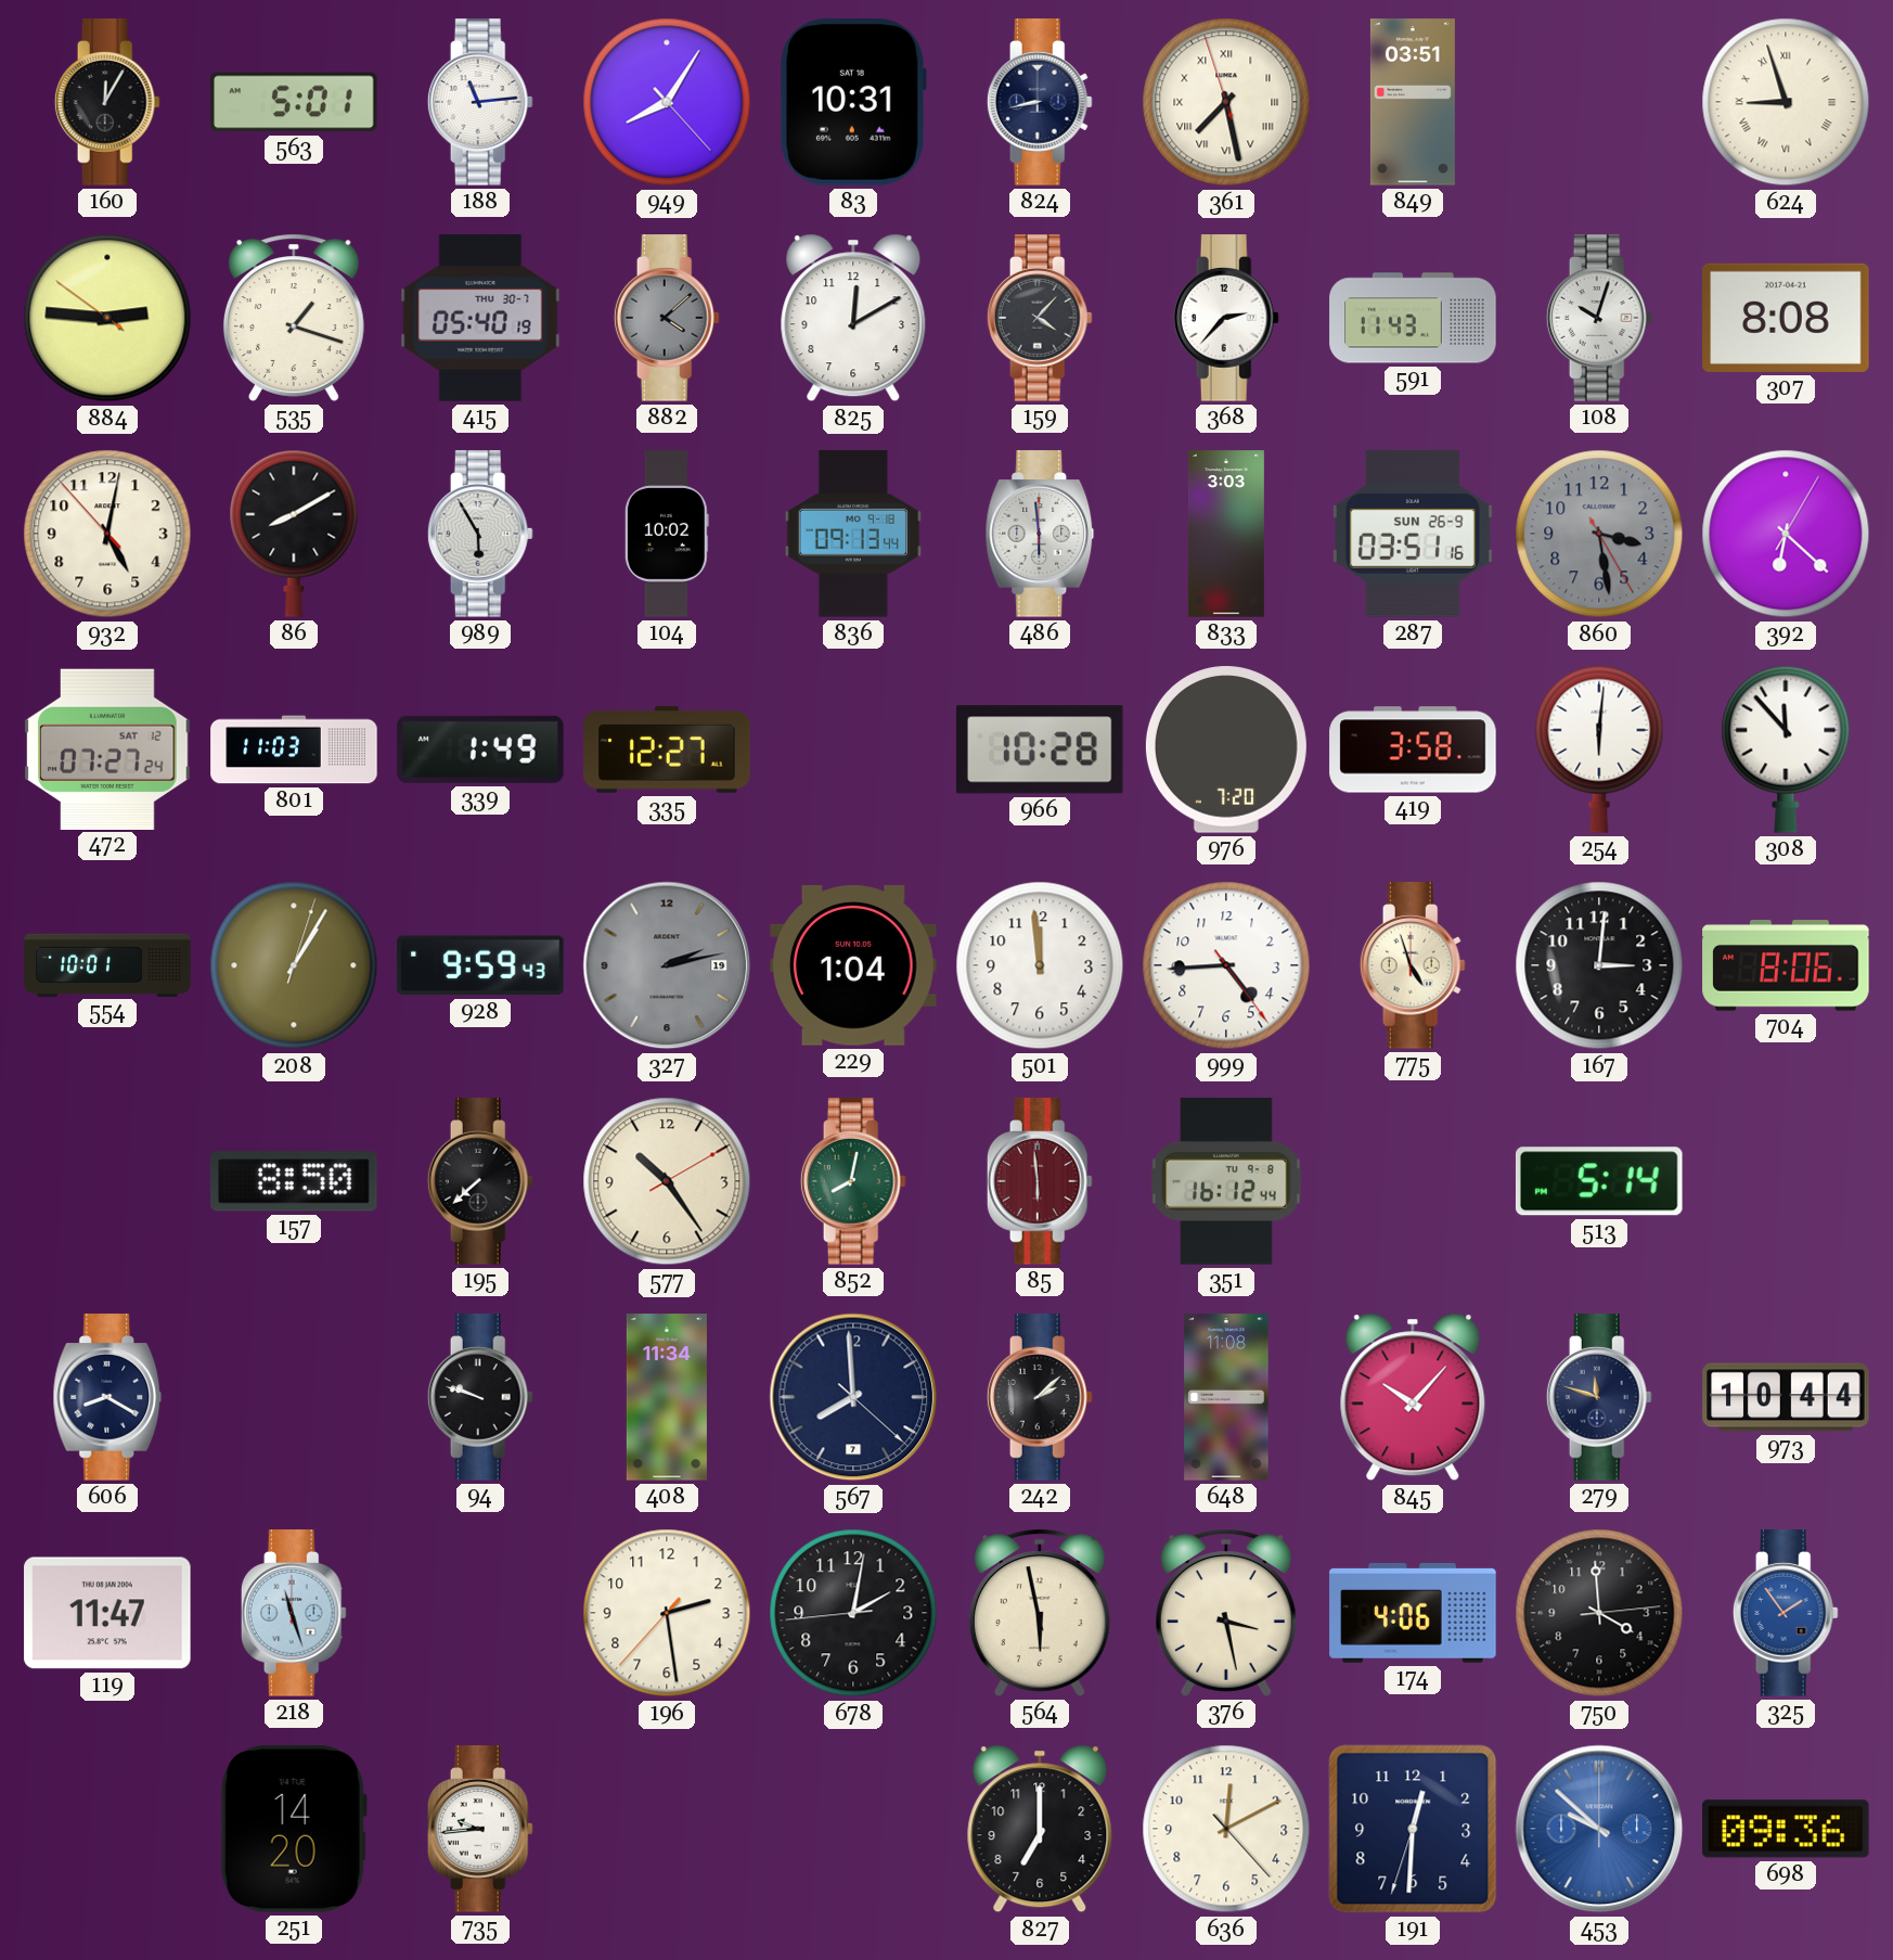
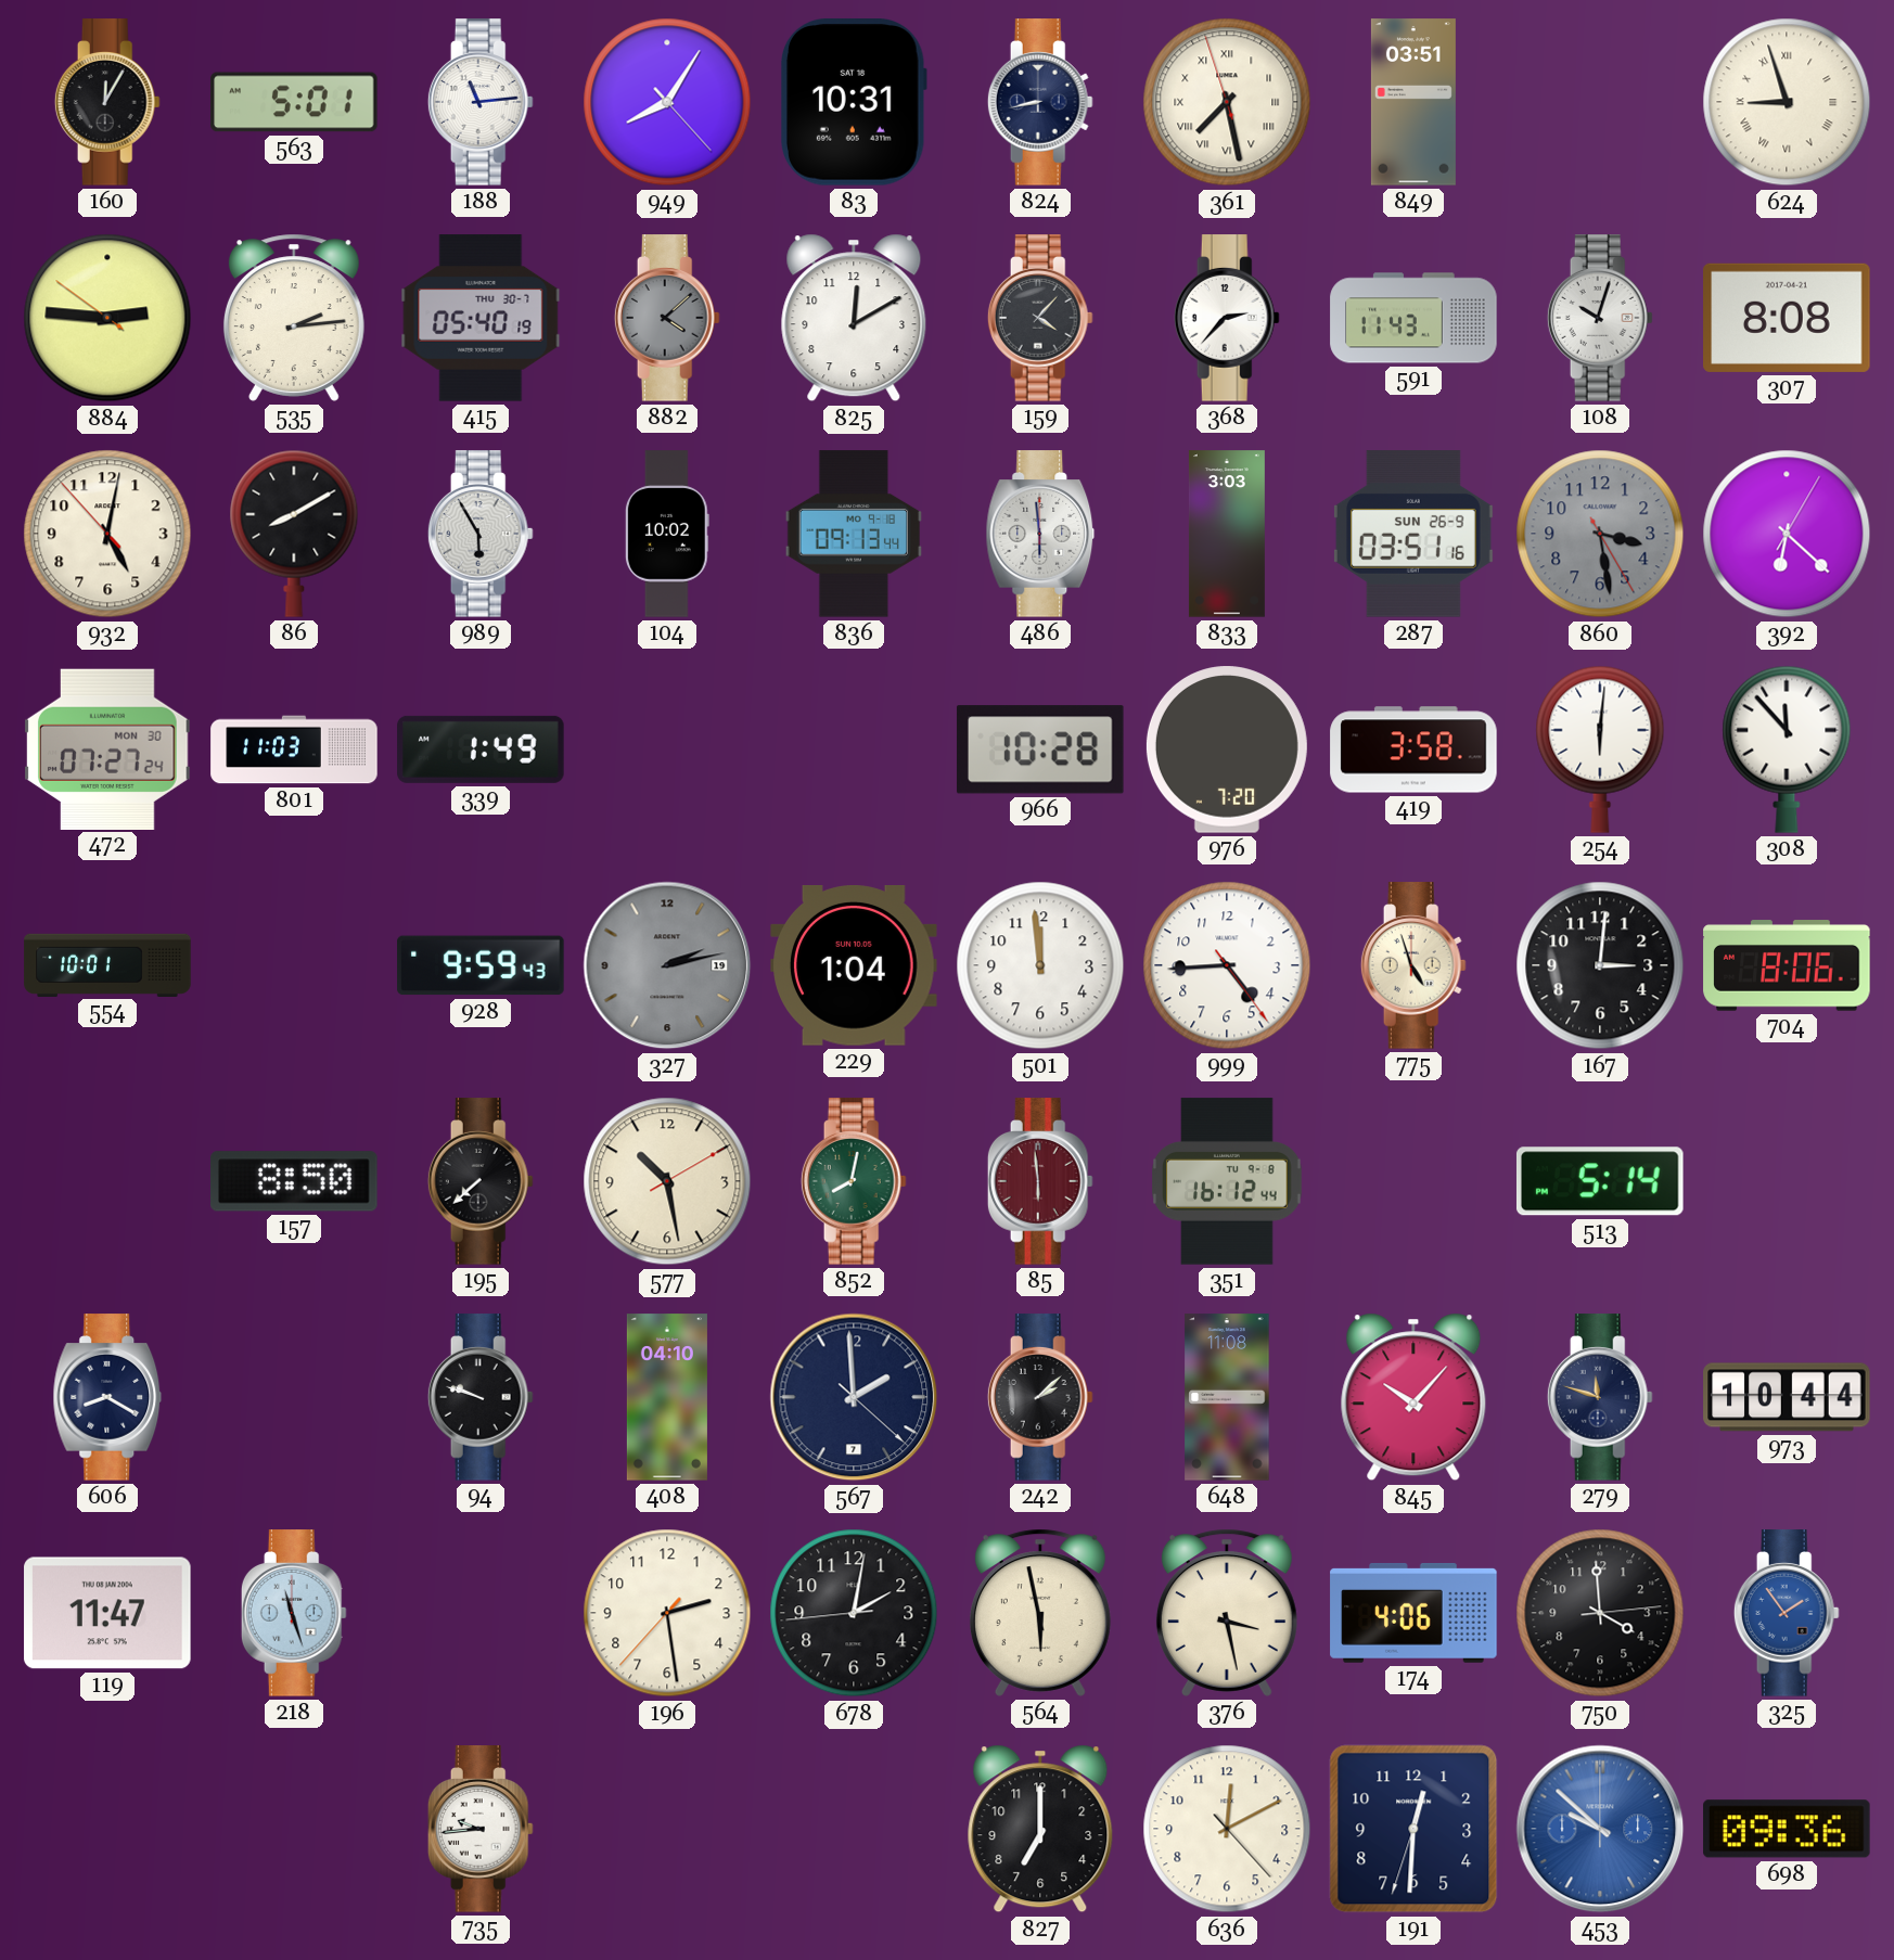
535: 1:18 -> 2:14 (294, 318)
472 date: SAT 12 -> MON 30 (107, 748)
335: 12:27 -> none (667, 751)
208: 1:05 -> none (294, 965)
577: 10:24 -> 10:28 (667, 1181)
408: 11:34 -> 04:10 (667, 1397)
567: 7:59 -> 1:59 (854, 1397)
251: 14:20 -> none (294, 1829)
